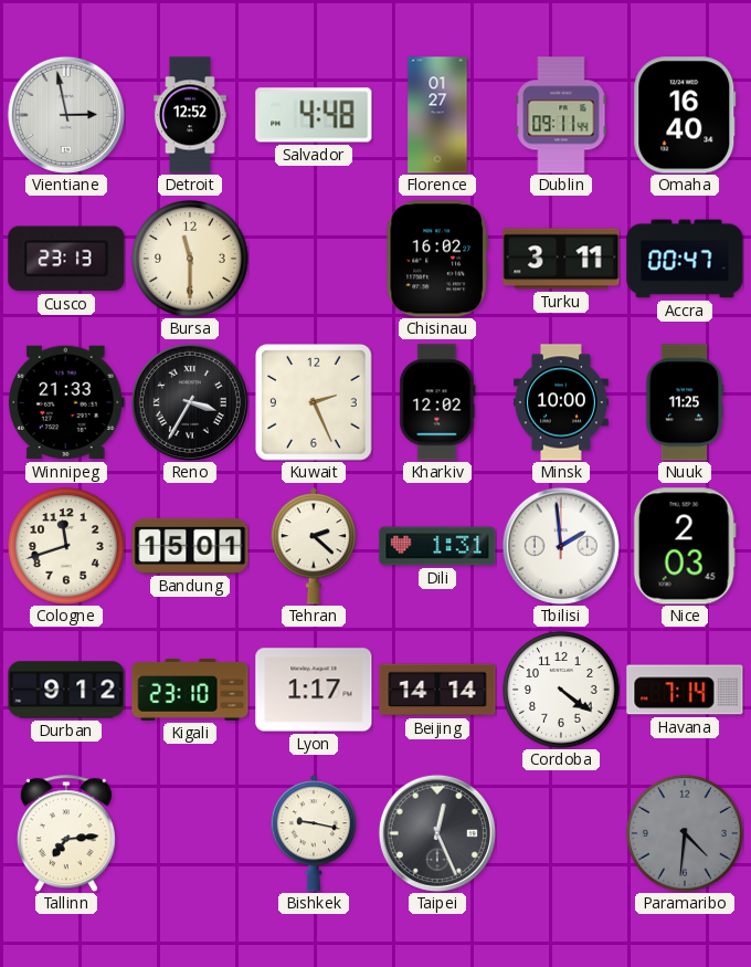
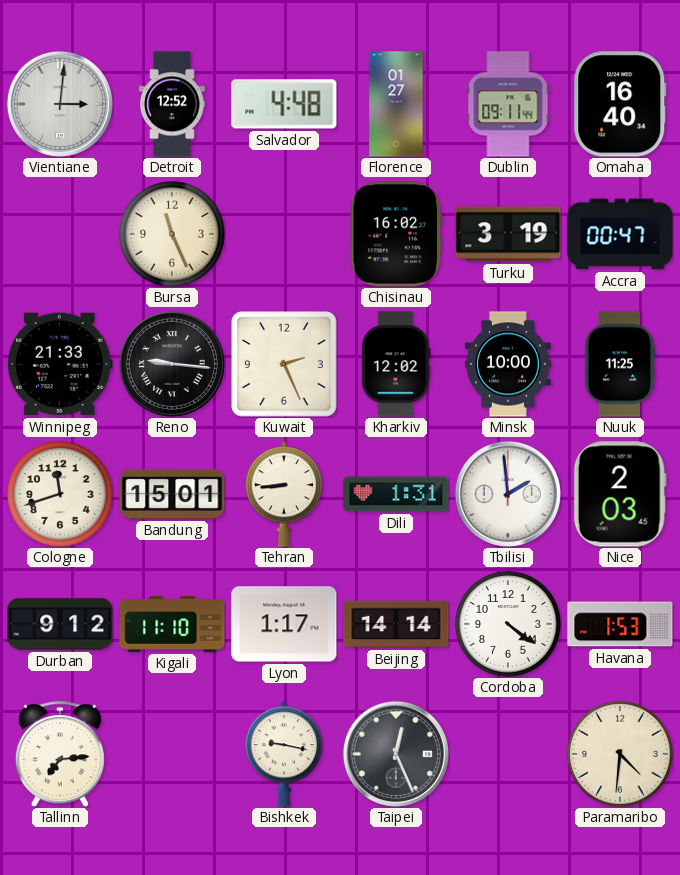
Vientiane: 2:58 -> 3:01 (60, 104)
Cusco: 23:13 -> none (66, 259)
Bursa: 11:30 -> 11:26 (172, 234)
Turku: 3:11 -> 3:19 (508, 234)
Reno: 3:35 -> 9:16 (172, 364)
Tehran: 2:22 -> 8:44 (284, 494)
Kigali: 23:10 -> 11:10 (172, 624)
Havana: 7:14 -> 1:53 (620, 624)
Paramaribo dial: grey -> cream (620, 754)
